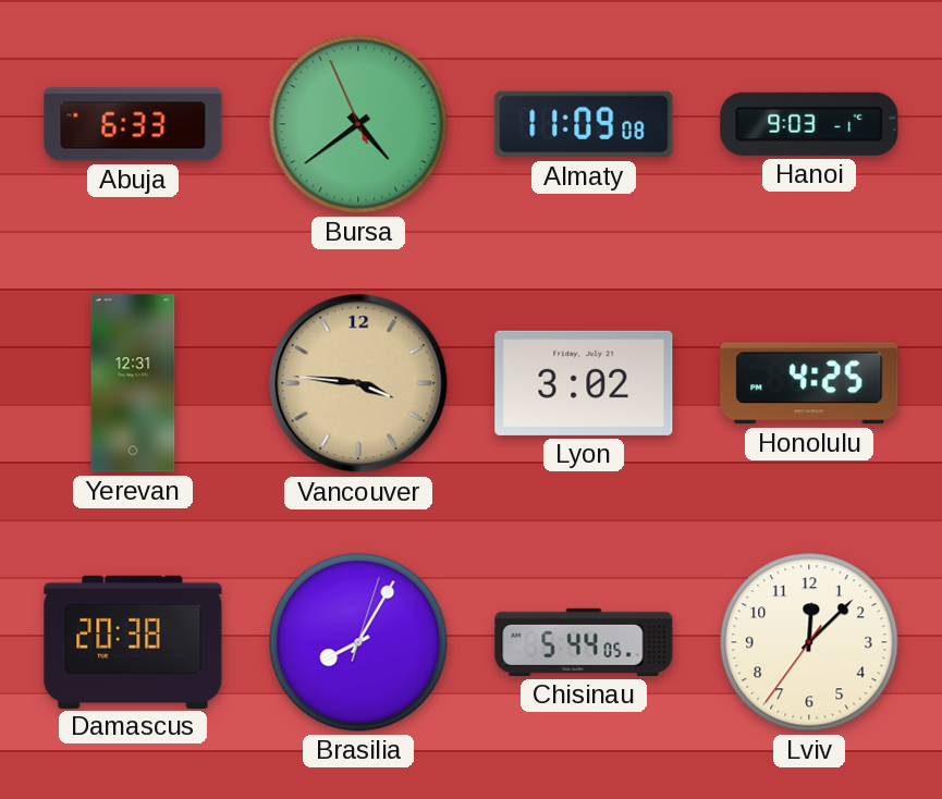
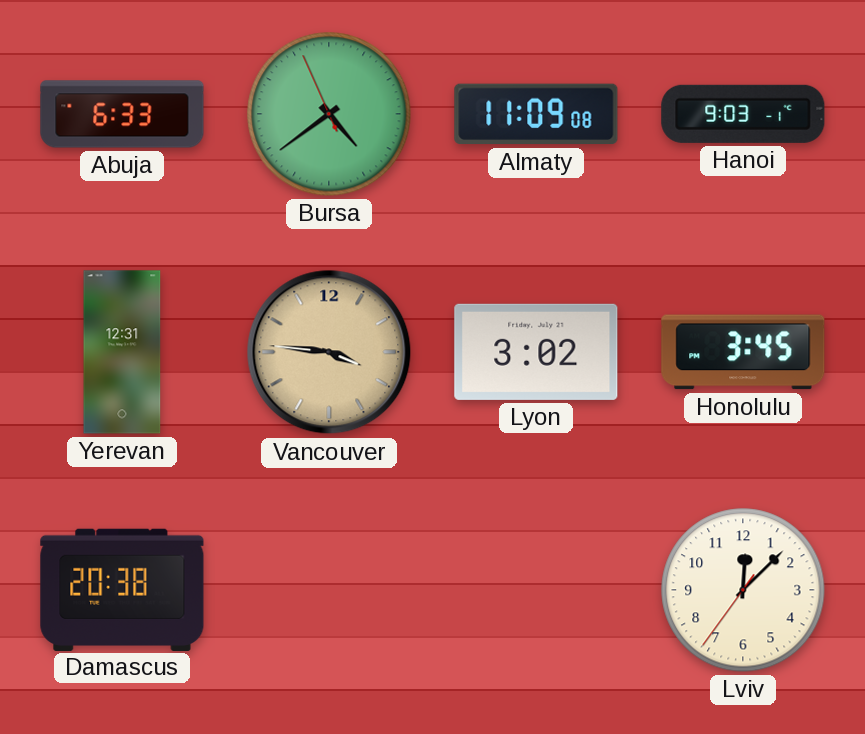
Honolulu: 4:25 -> 3:45 (743, 352)
Brasilia: 8:05 -> none (358, 642)
Chisinau: 5:44 -> none (584, 642)
